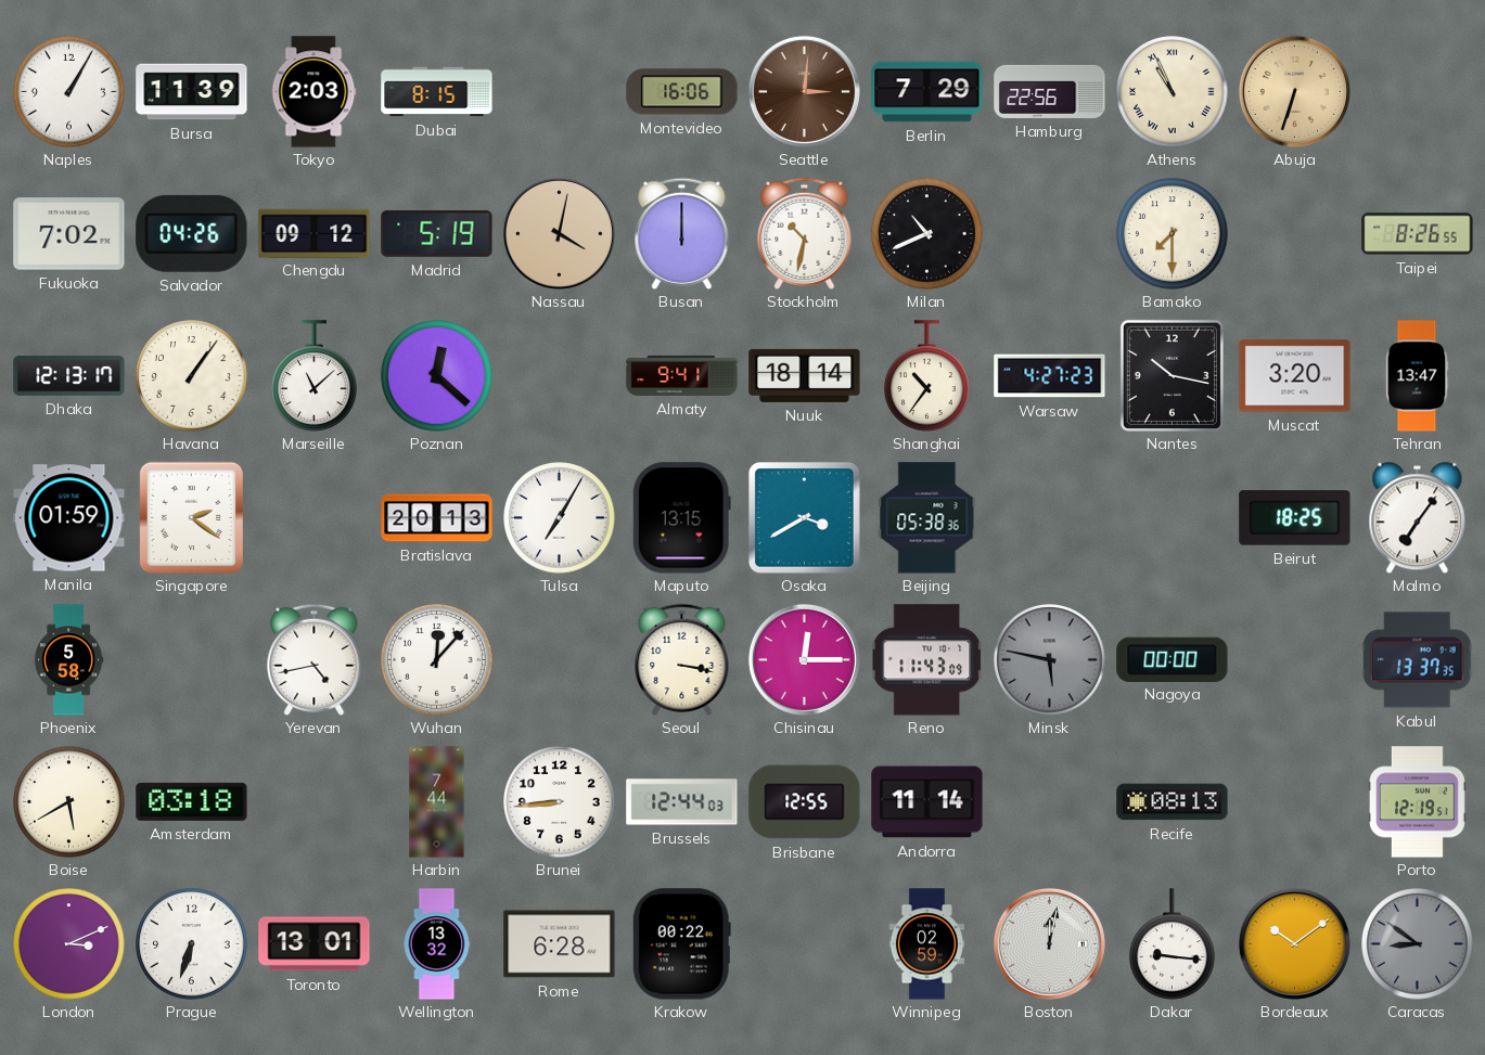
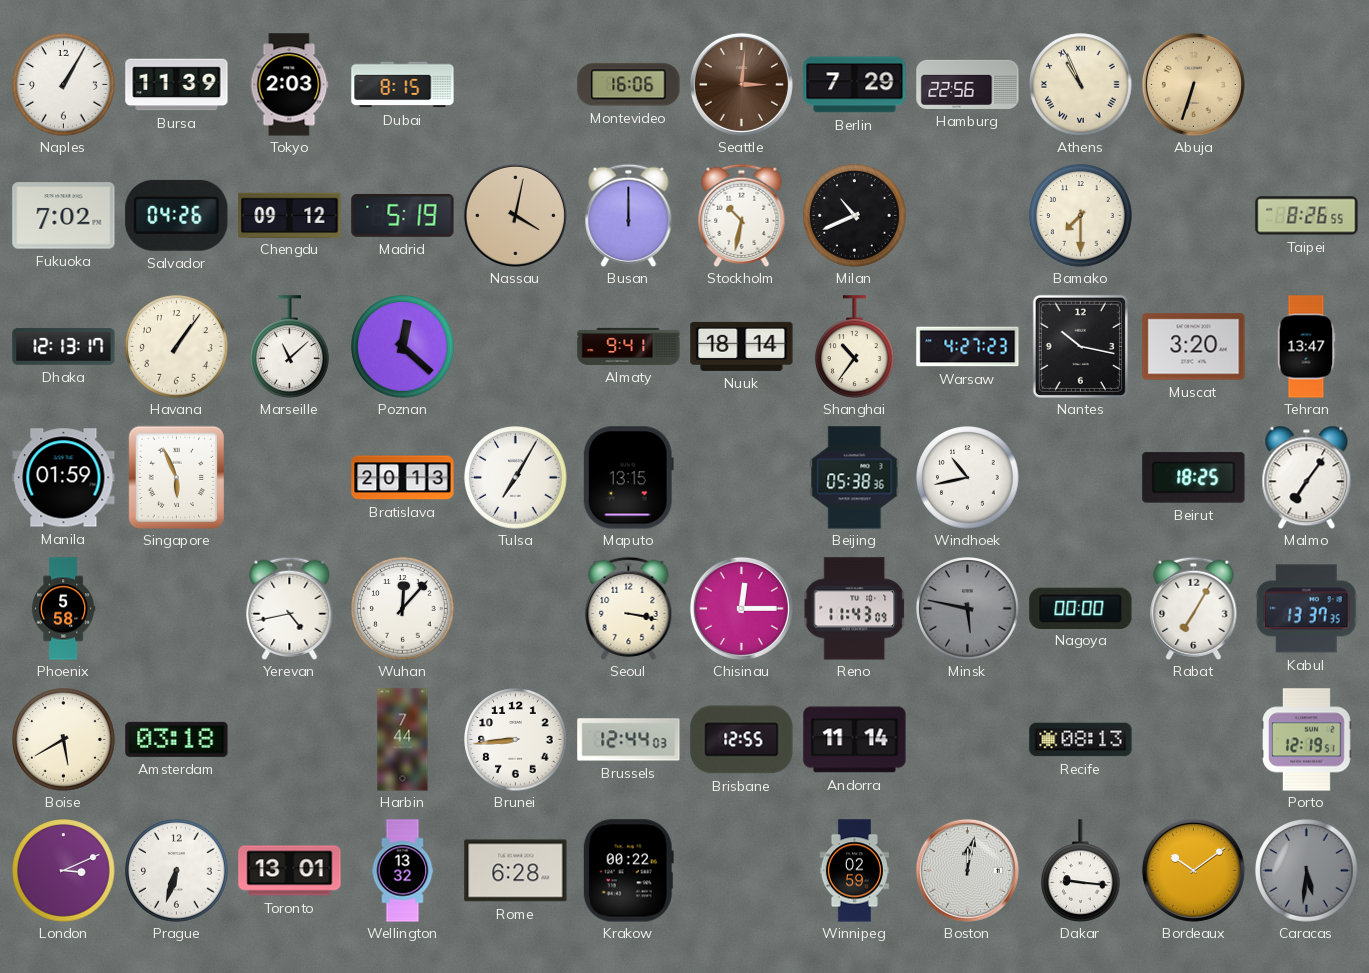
Singapore: 2:21 -> 5:56 (176, 477)
Osaka: 3:40 -> none (805, 518)
Windhoek: none -> 10:43 (968, 478)
Rabat: none -> 7:05 (1194, 608)
Caracas: 8:51 -> 5:31 (1307, 871)
